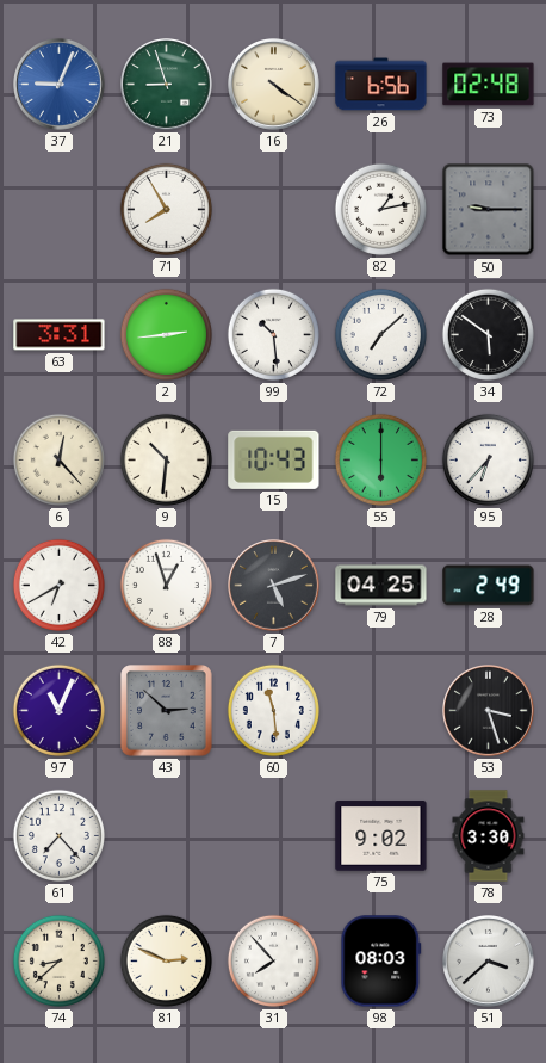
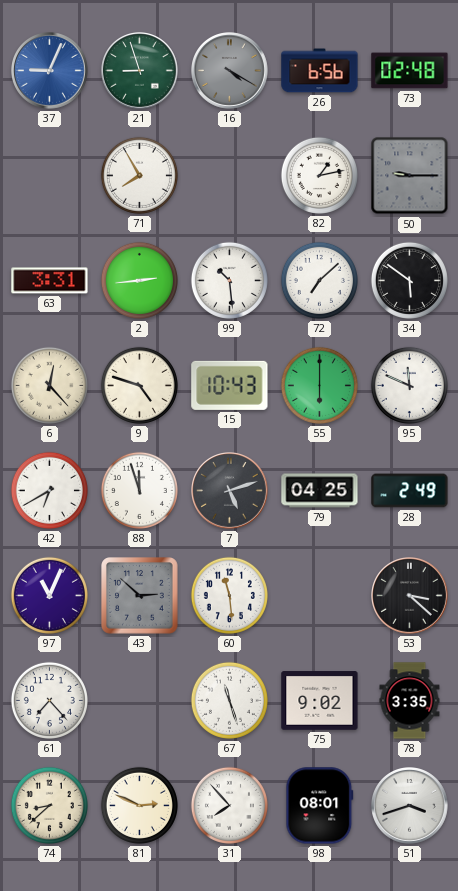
16: 4:21 -> 4:20 (230, 71)
16 dial: cream -> grey (230, 71)
9: 10:31 -> 4:48 (139, 385)
95: 6:37 -> 11:49 (409, 385)
88: 12:57 -> 11:57 (139, 490)
53: 3:27 -> 3:22 (410, 596)
67: none -> 11:27 (229, 700)
78: 3:30 -> 3:35 (410, 701)
98: 08:03 -> 08:01 (320, 806)
51: 3:38 -> 3:42 (410, 806)
